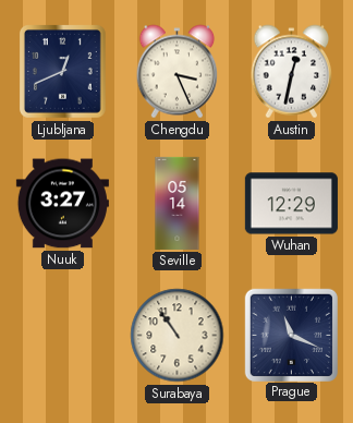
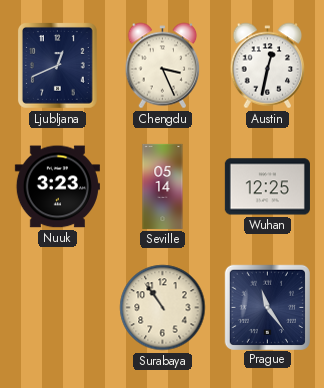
Nuuk: 3:27 -> 3:23 (57, 187)
Wuhan: 12:29 -> 12:25 (267, 187)
Prague: 11:19 -> 11:24 (267, 307)
